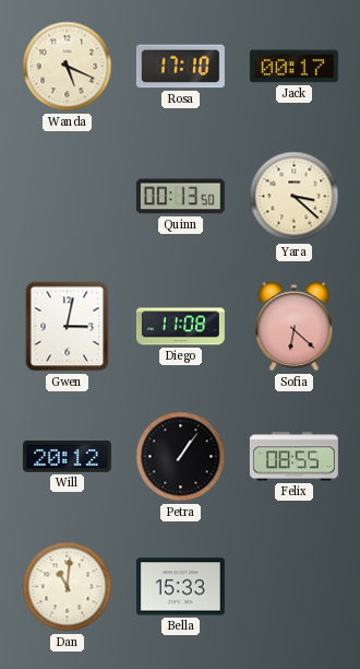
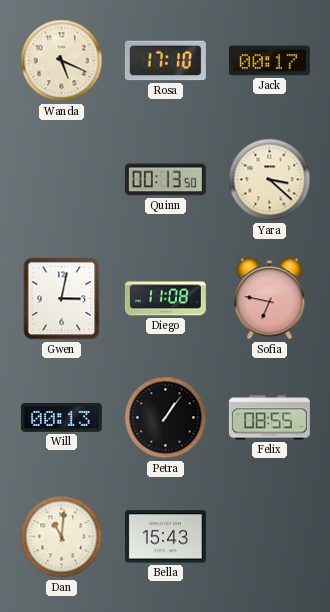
Sofia: 6:22 -> 6:47 (270, 299)
Will: 20:12 -> 00:13 (61, 418)
Bella: 15:33 -> 15:43 (165, 537)
